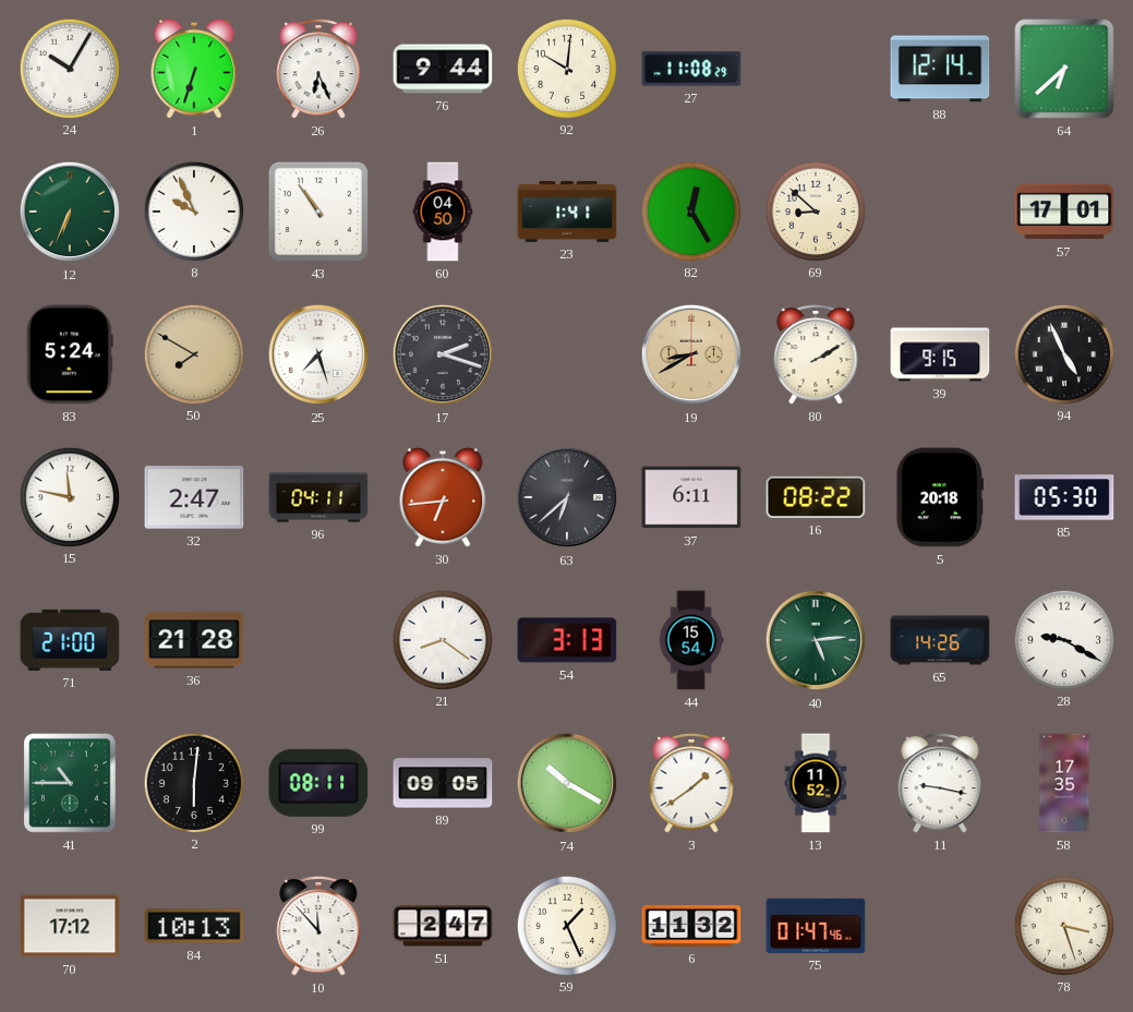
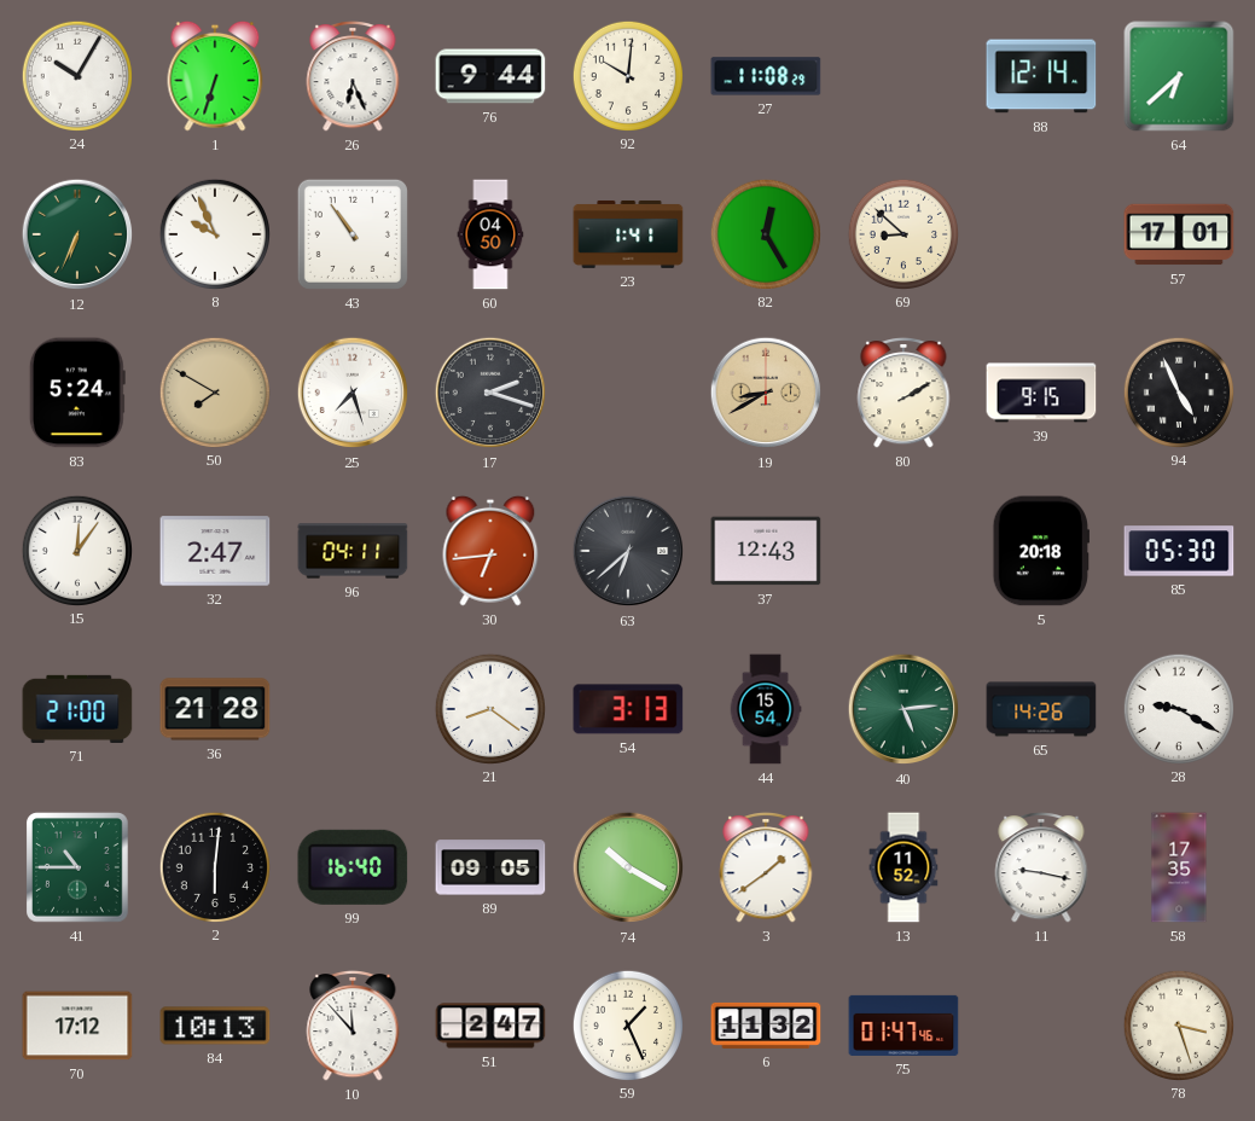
15: 11:47 -> 12:06 (76, 550)
37: 6:11 -> 12:43 (766, 551)
16: 08:22 -> none (816, 497)
99: 08:11 -> 16:40 (353, 867)
